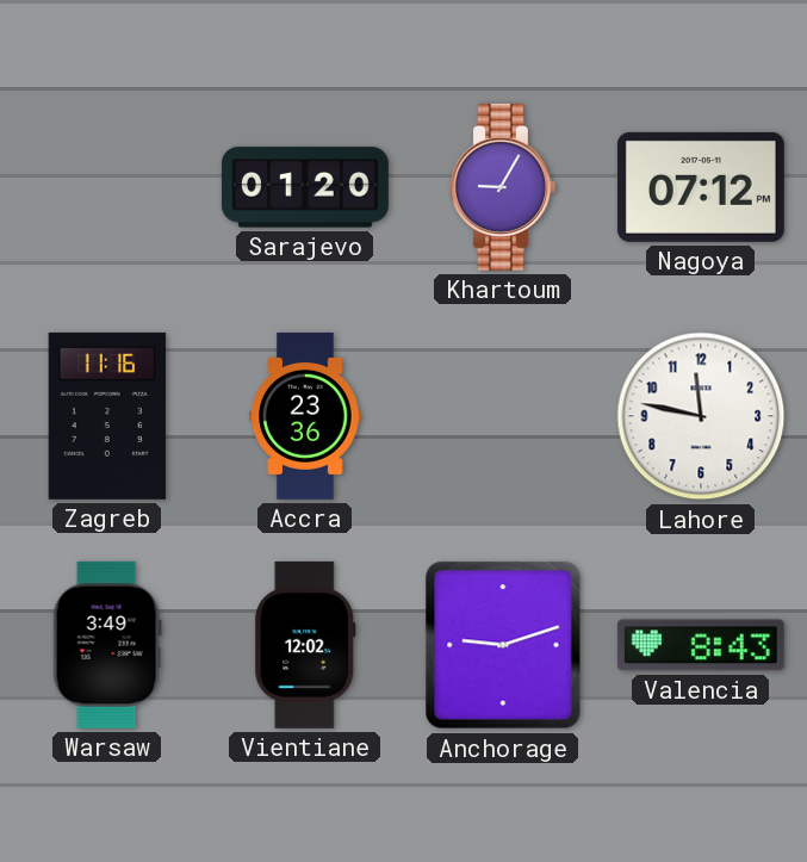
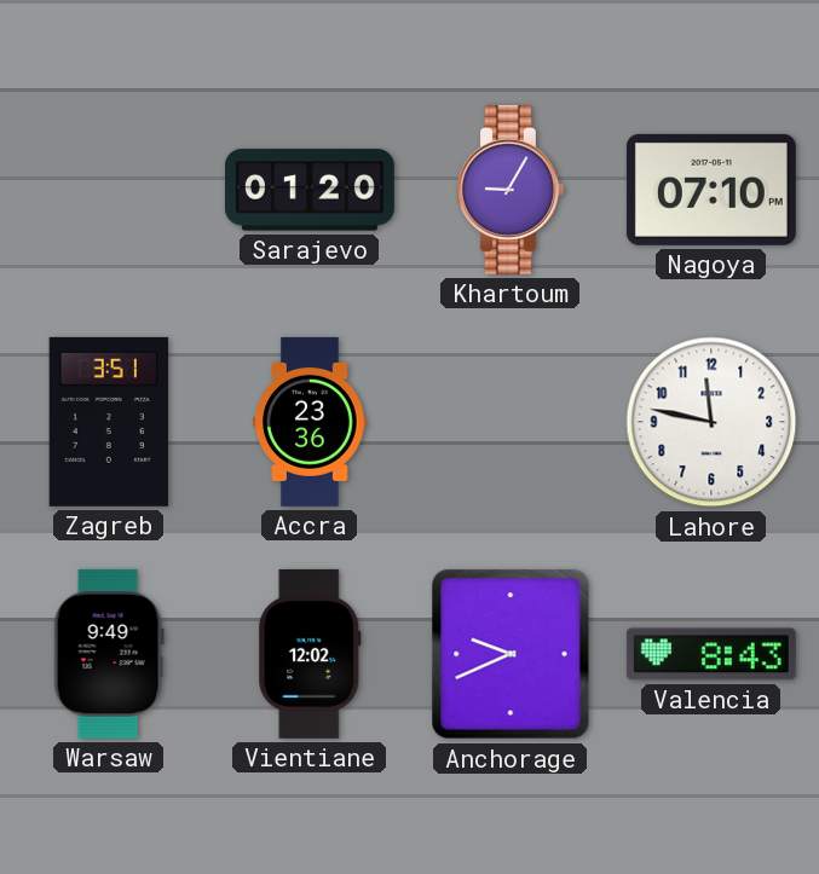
Nagoya: 07:12 -> 07:10 (711, 190)
Zagreb: 11:16 -> 3:51 (109, 422)
Warsaw: 3:49 -> 9:49 (109, 654)
Anchorage: 9:12 -> 9:41 (511, 654)
